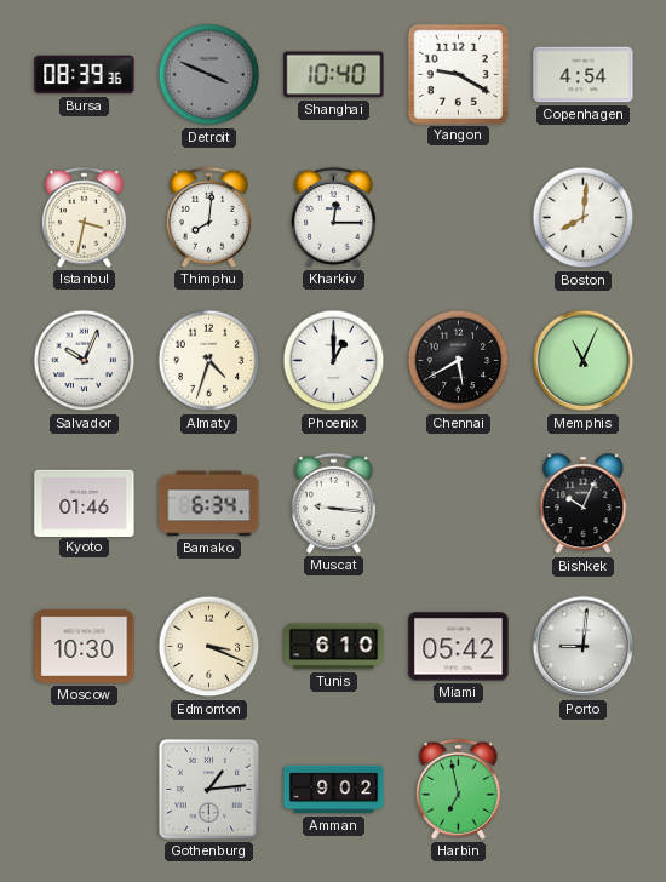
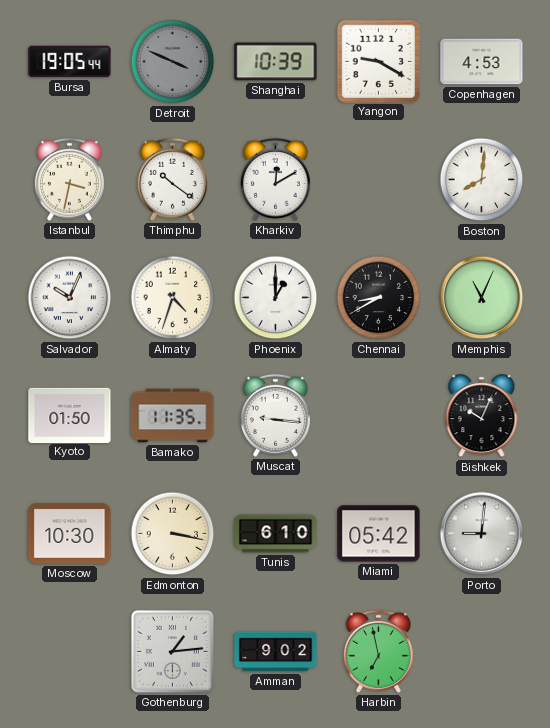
Bursa: 08:39 -> 19:05 (70, 62)
Shanghai: 10:40 -> 10:39 (276, 62)
Copenhagen: 4:54 -> 4:53 (482, 62)
Thimphu: 8:01 -> 10:21 (172, 179)
Kharkiv: 12:15 -> 12:10 (275, 179)
Chennai: 5:40 -> 8:40 (379, 298)
Kyoto: 01:46 -> 01:50 (70, 415)
Bamako: 6:34 -> 11:35 (173, 416)
Edmonton: 3:19 -> 3:17 (173, 534)
